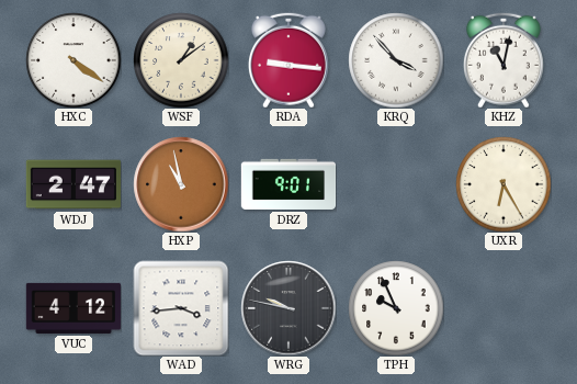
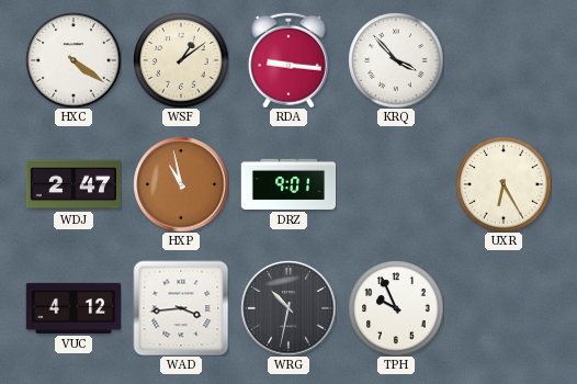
KHZ: 11:02 -> none (504, 60)
WRG: 9:47 -> 10:32 (288, 308)
